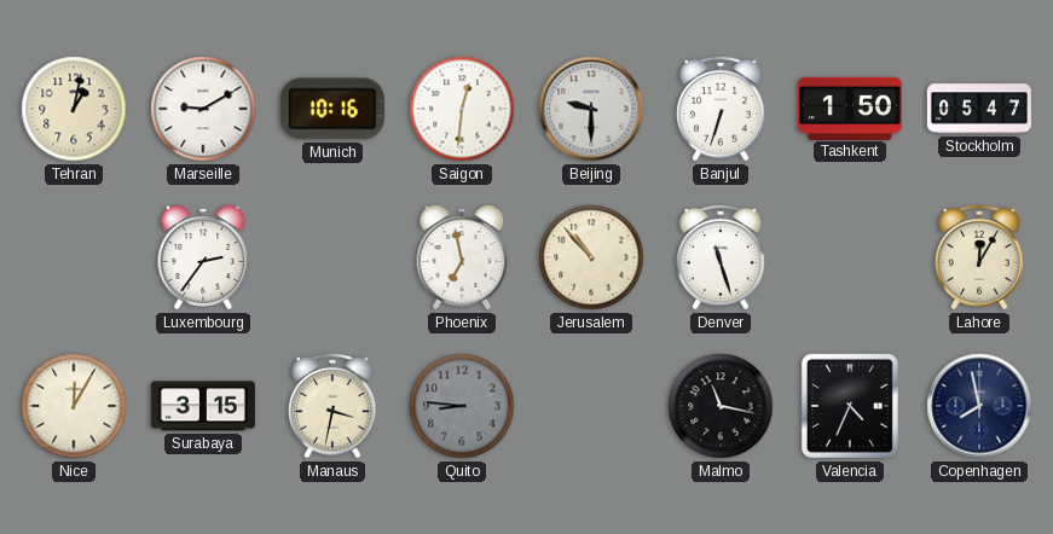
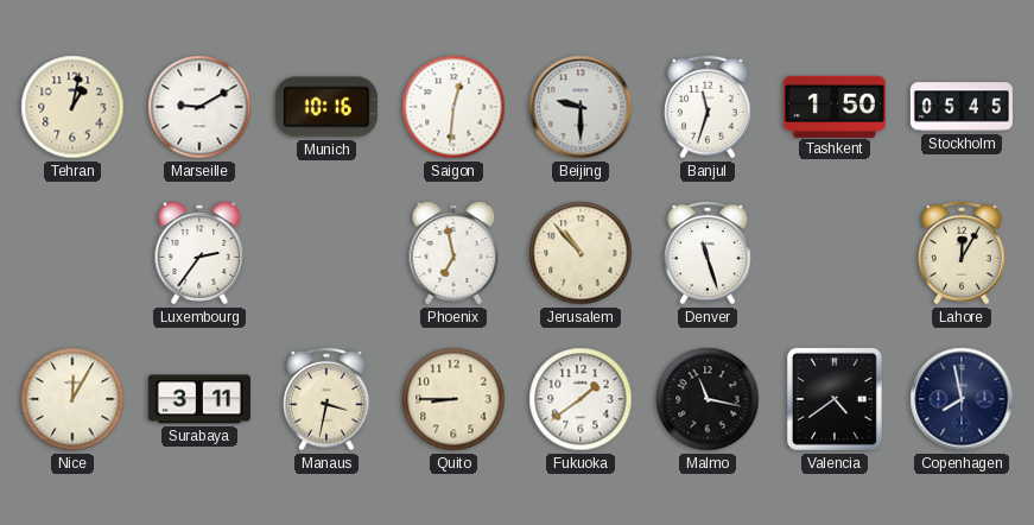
Banjul: 6:33 -> 11:33 (708, 107)
Stockholm: 05:47 -> 05:45 (962, 107)
Surabaya: 3:15 -> 3:11 (199, 399)
Quito: 8:46 -> 8:45 (453, 399)
Quito dial: grey -> cream (453, 399)
Fukuoka: none -> 1:39 (581, 399)
Valencia: 4:34 -> 4:39 (835, 399)
